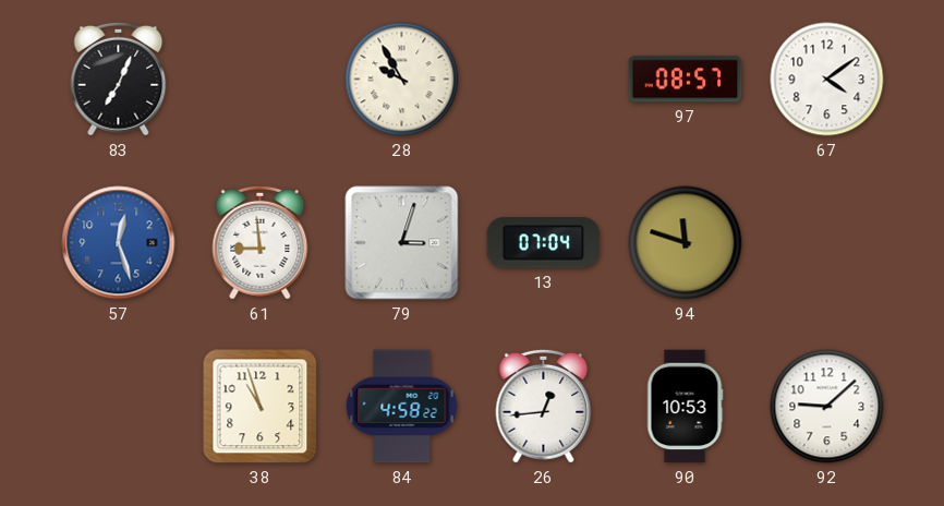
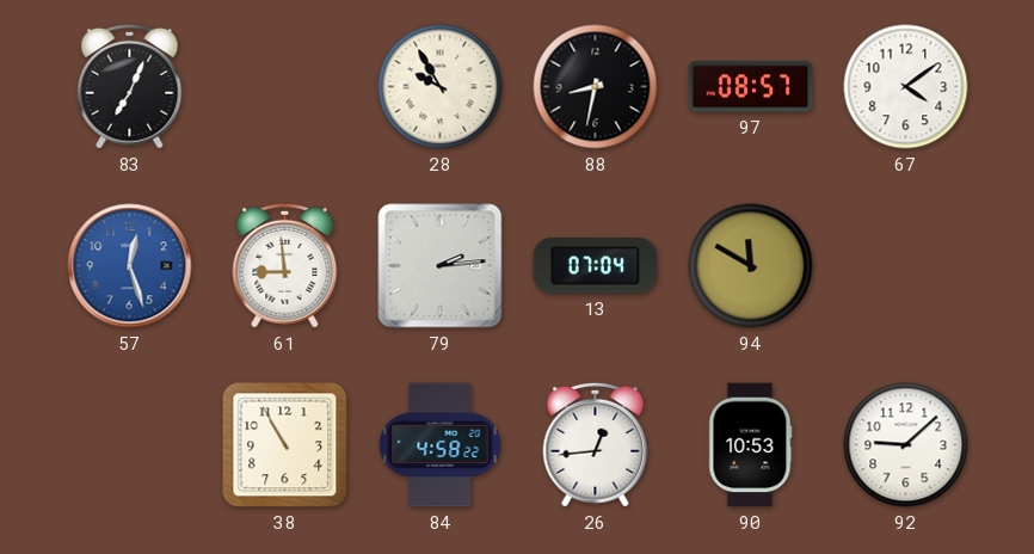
88: none -> 8:32 (596, 87)
79: 3:03 -> 2:14 (441, 266)
94: 11:48 -> 11:50 (751, 266)
38: 10:57 -> 10:55 (285, 445)
